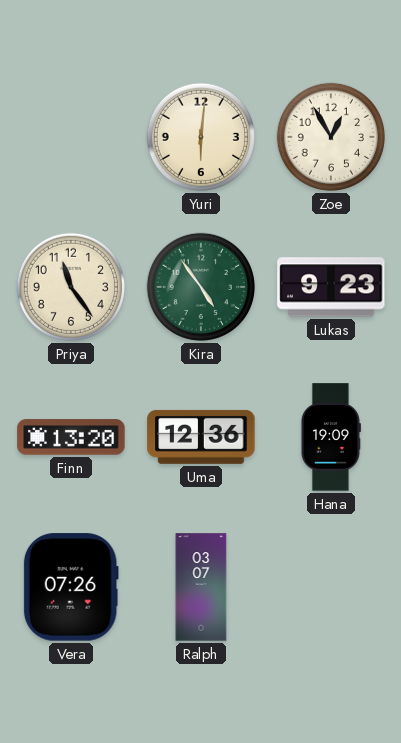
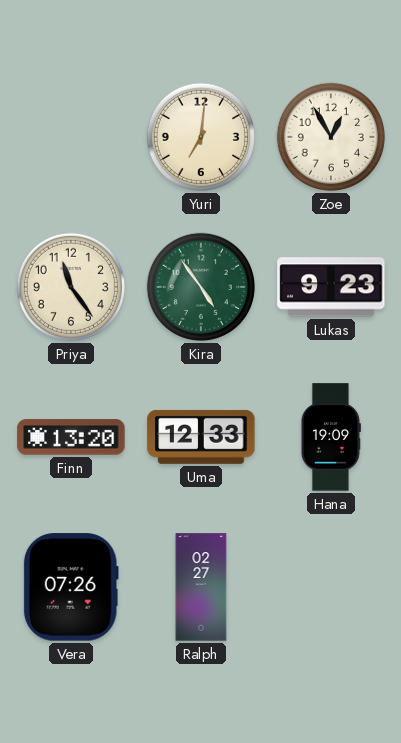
Yuri: 6:01 -> 7:01 (201, 137)
Uma: 12:36 -> 12:33 (201, 437)
Ralph: 03:07 -> 02:27 (201, 587)
